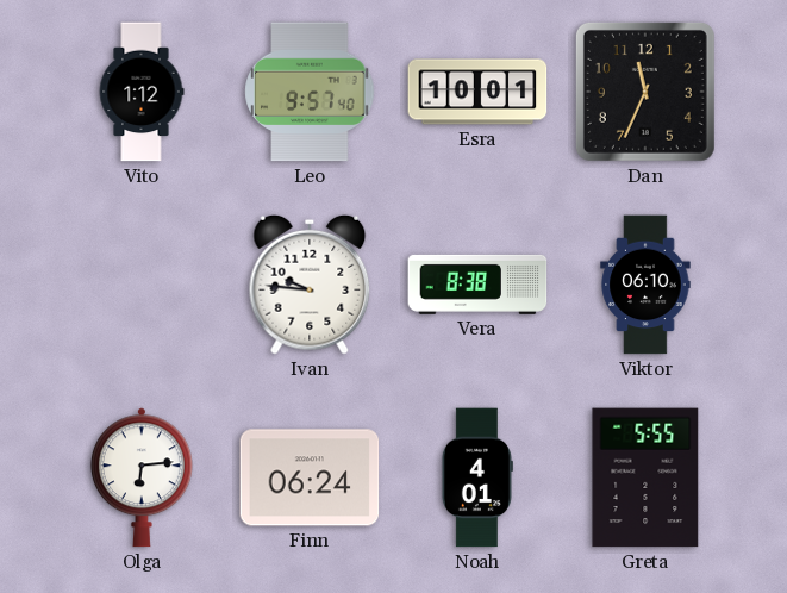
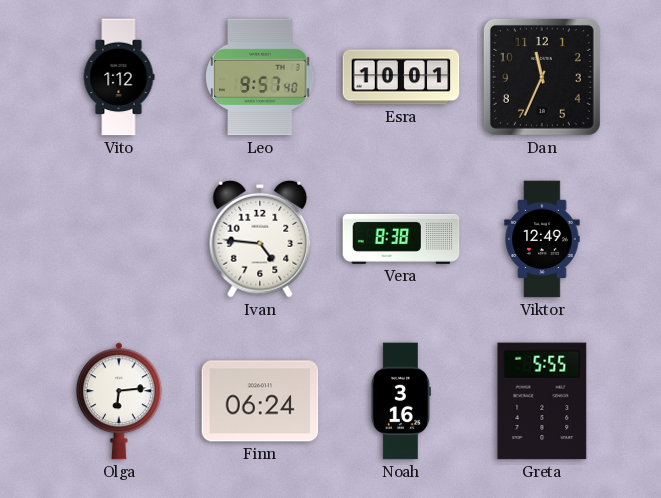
Ivan: 9:46 -> 4:46 (260, 239)
Viktor: 06:10 -> 12:49 (542, 239)
Noah: 4:01 -> 3:16 (400, 401)
